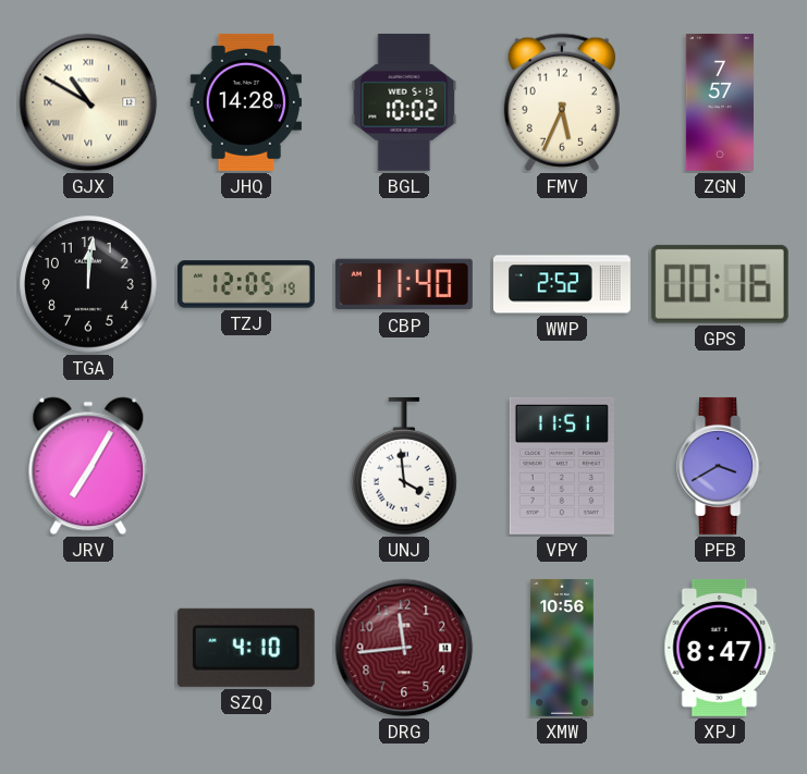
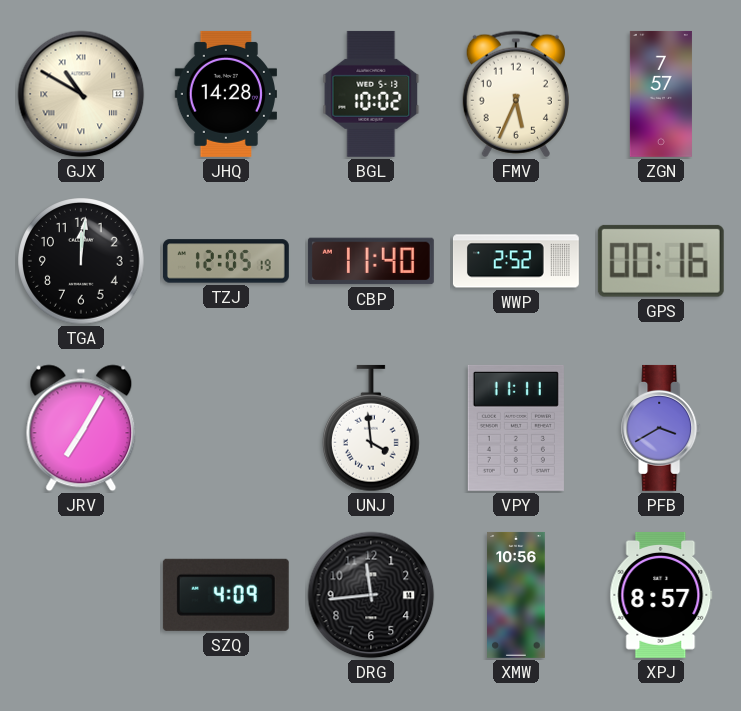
VPY: 11:51 -> 11:11 (516, 428)
SZQ: 4:10 -> 4:09 (226, 595)
DRG dial: burgundy -> black (371, 595)
XPJ: 8:47 -> 8:57 (661, 595)
